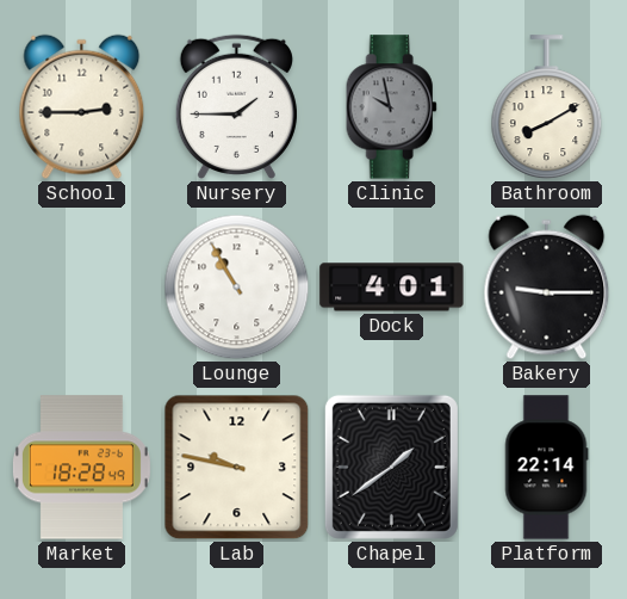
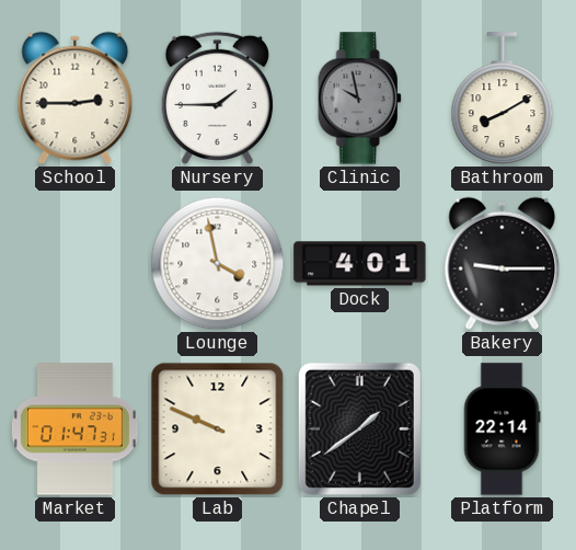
Lounge: 10:55 -> 3:58 (218, 264)
Market: 18:28 -> 01:47 (74, 429)
Lab: 9:47 -> 9:49 (218, 429)
